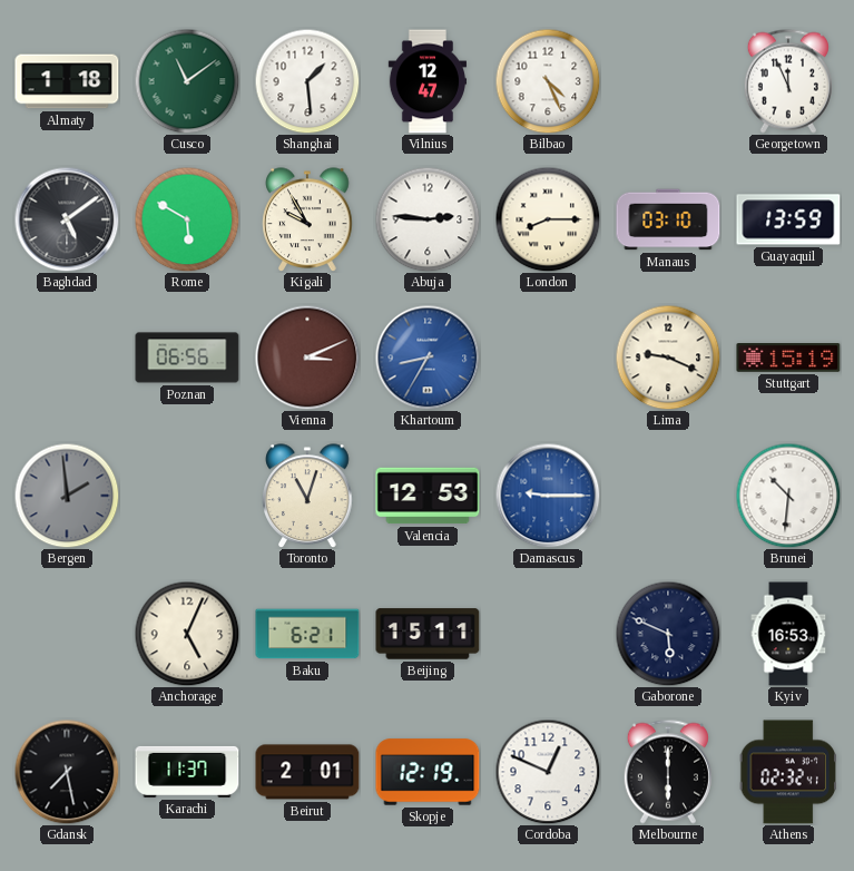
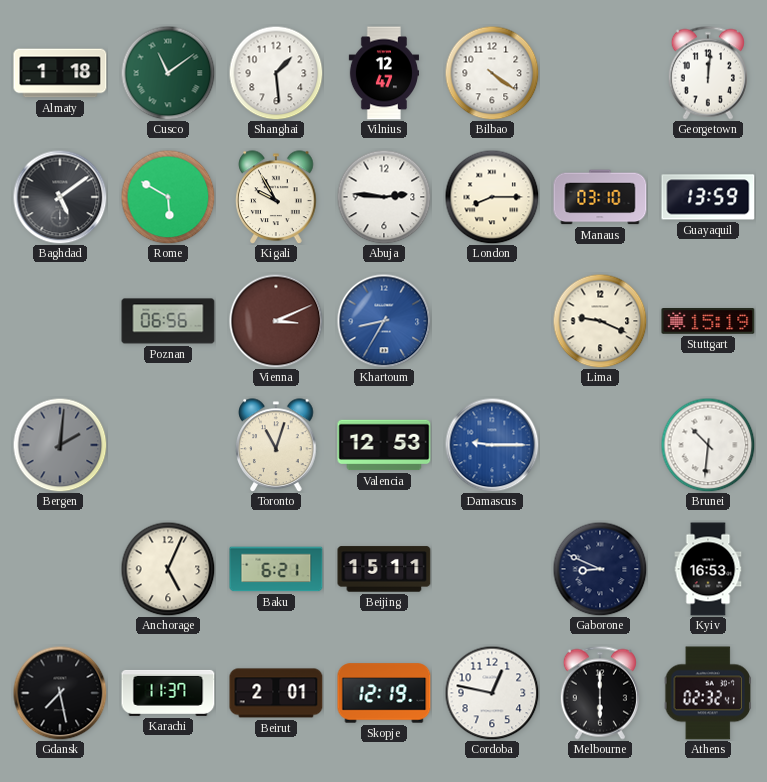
Bilbao: 4:26 -> 4:21 (492, 73)
Georgetown: 11:56 -> 12:01 (708, 73)
Bergen: 1:59 -> 2:01 (60, 445)
Gaborone: 5:49 -> 8:49 (600, 569)
Cordoba: 12:49 -> 12:47 (492, 693)
